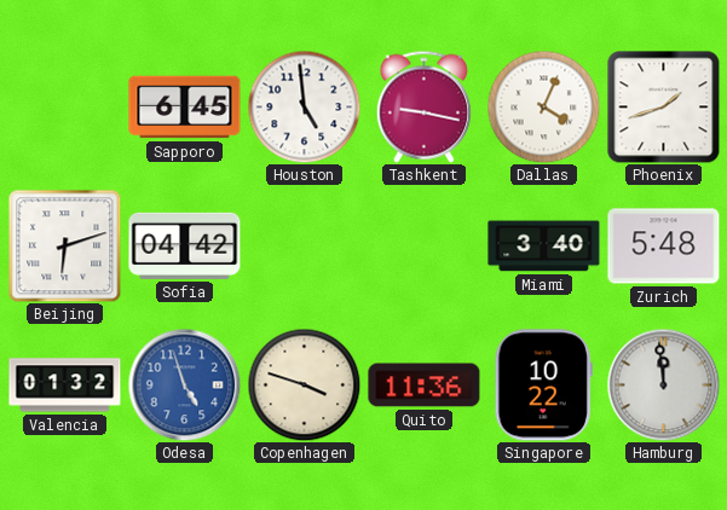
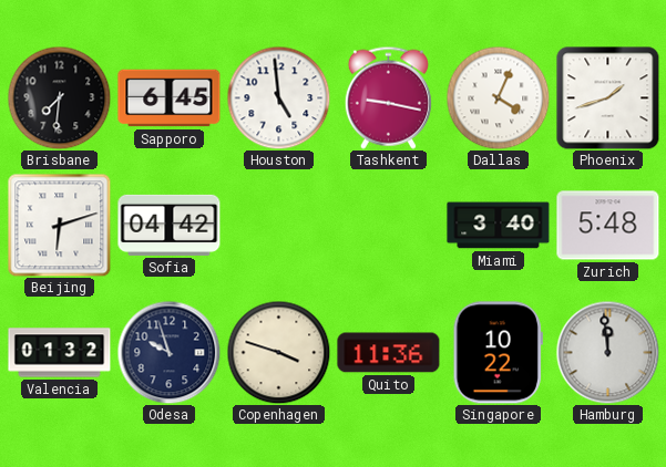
Brisbane: none -> 7:31 (59, 97)
Odesa: 4:57 -> 9:57 (168, 352)
Odesa dial: blue -> navy (168, 352)
